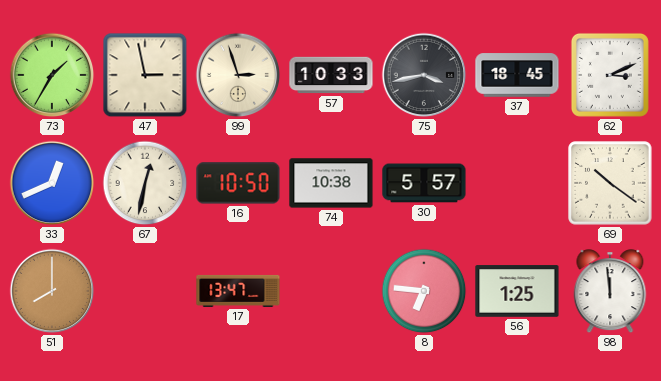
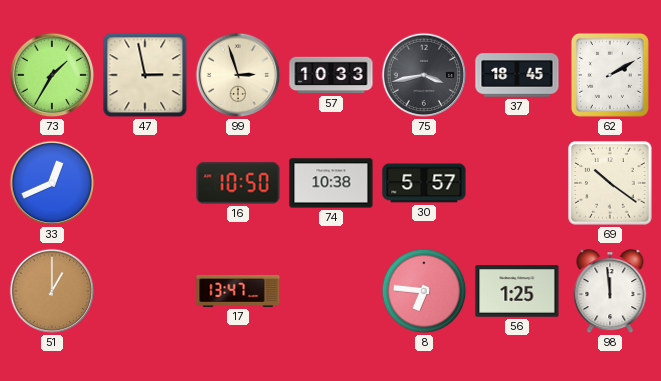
62: 3:11 -> 2:10 (610, 75)
67: 12:32 -> none (145, 183)
51: 8:00 -> 1:00 (52, 291)
